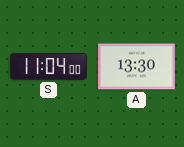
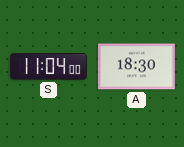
A: 13:30 -> 18:30 (136, 67)
